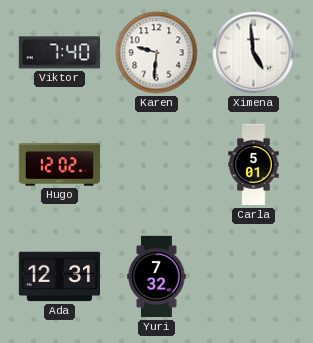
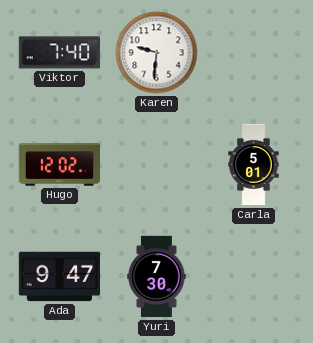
Ximena: 4:59 -> none (254, 53)
Ada: 12:31 -> 9:47 (59, 277)
Yuri: 7:32 -> 7:30 (157, 277)
